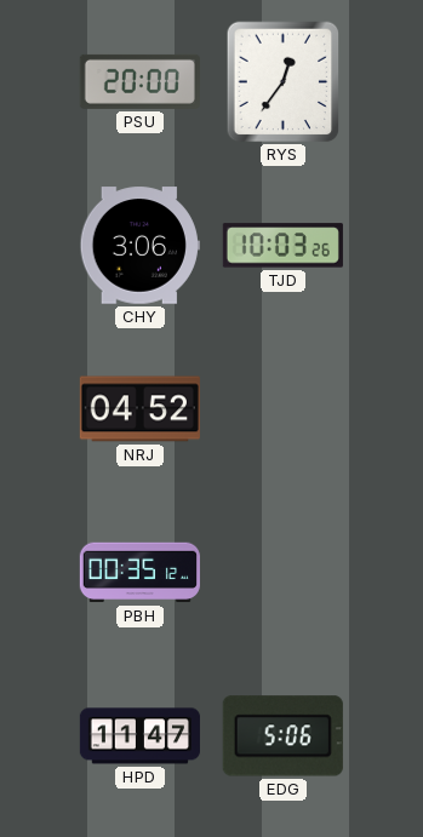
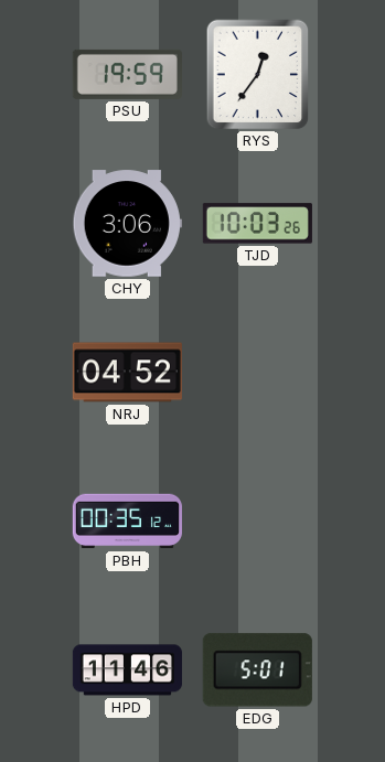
PSU: 20:00 -> 19:59 (127, 74)
HPD: 11:47 -> 11:46 (127, 670)
EDG: 5:06 -> 5:01 (257, 670)
